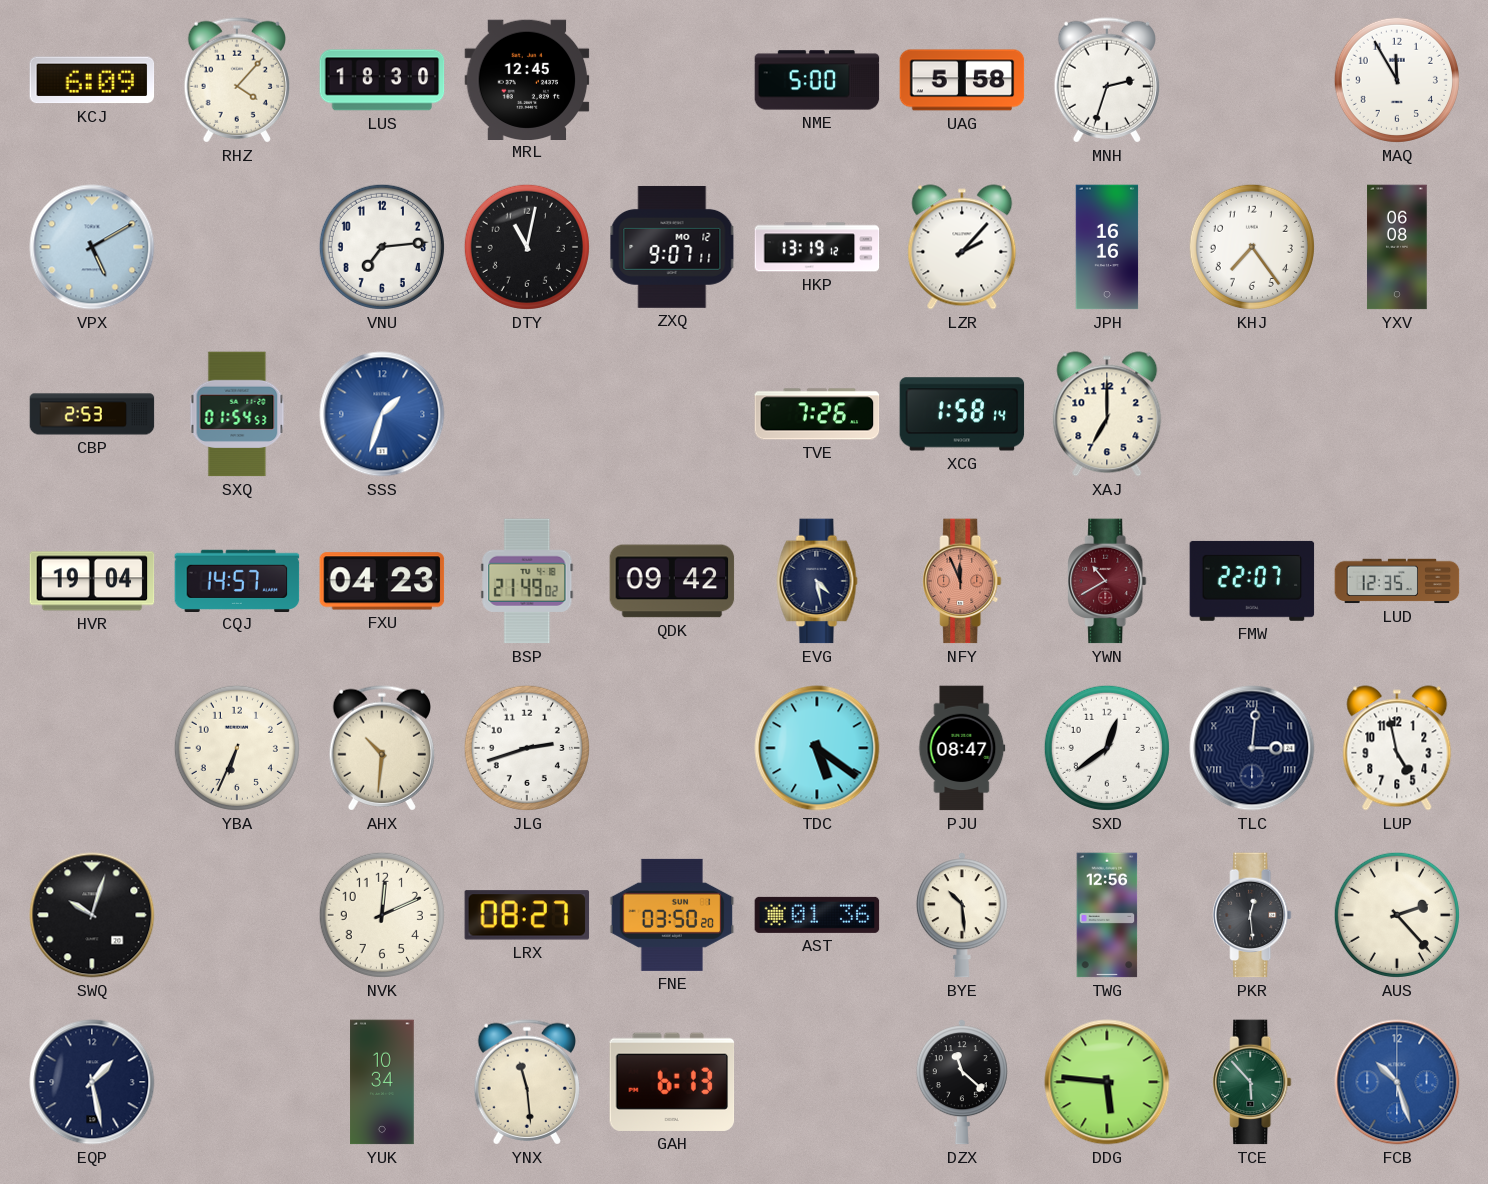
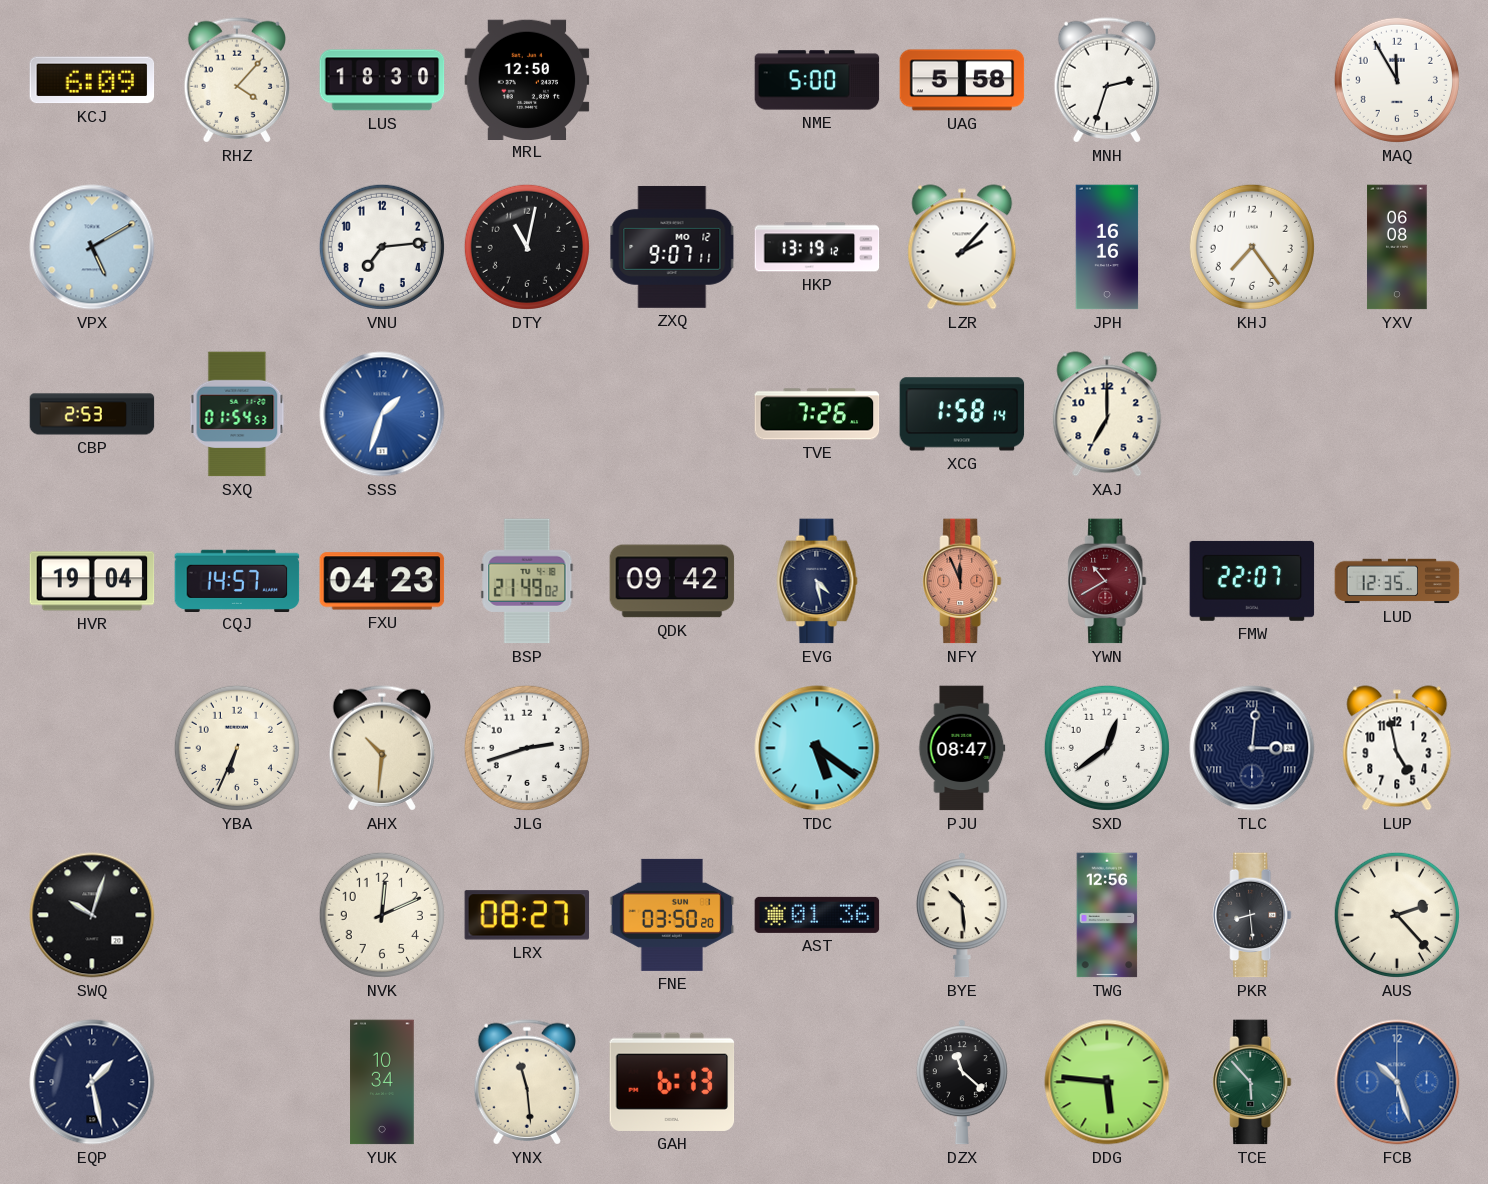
MRL: 12:45 -> 12:50 (527, 79)
PKR: 12:29 -> 8:29 (1252, 915)
